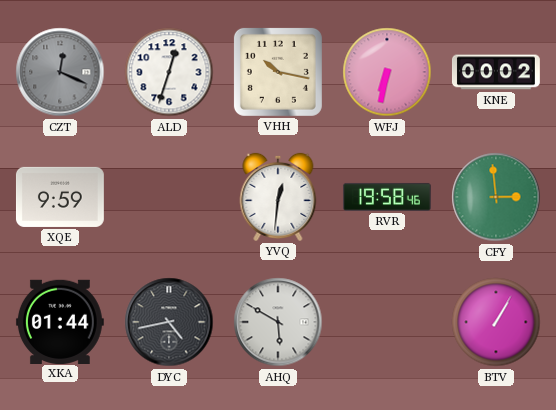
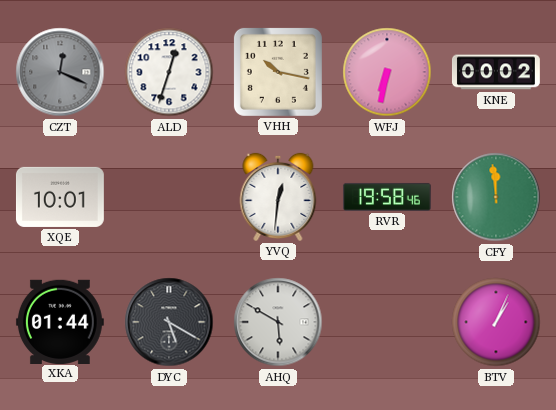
XQE: 9:59 -> 10:01 (60, 197)
CFY: 2:59 -> 11:59 (496, 197)
DYC: 4:43 -> 5:20 (169, 322)
BTV: 1:05 -> 1:04 (496, 322)
